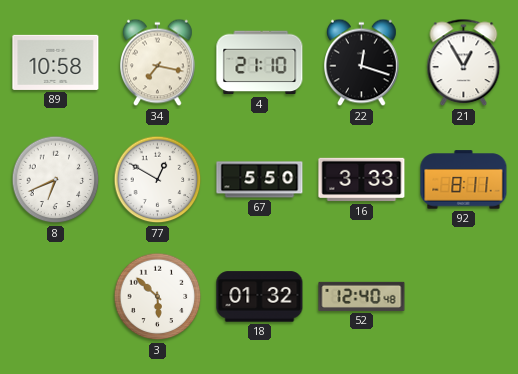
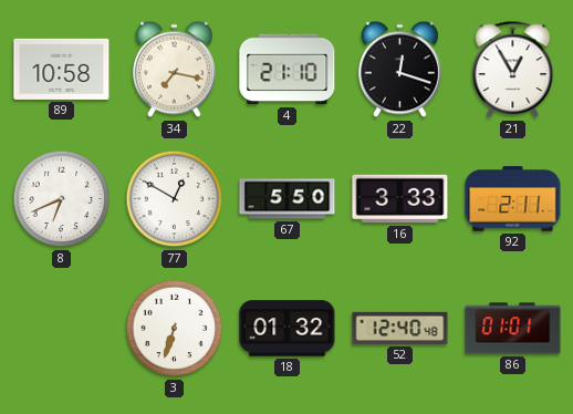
92: 8:11 -> 2:11 (513, 199)
3: 5:52 -> 6:33 (175, 329)
86: none -> 01:01 (513, 329)
